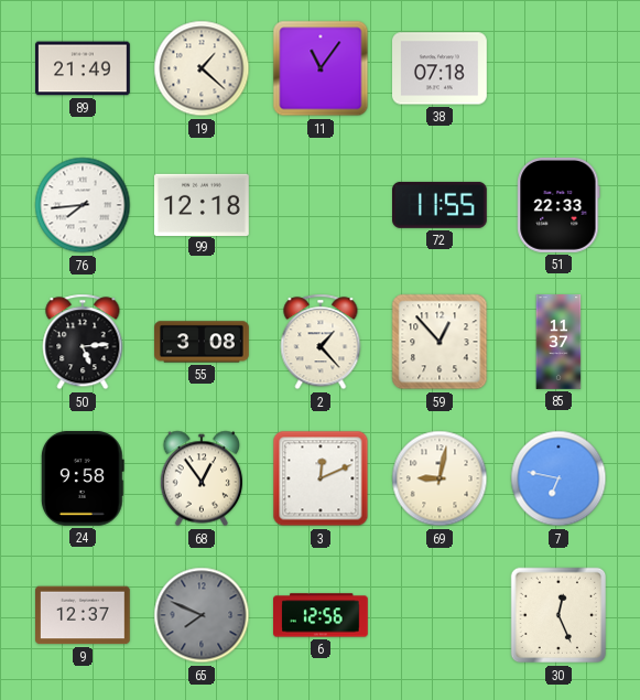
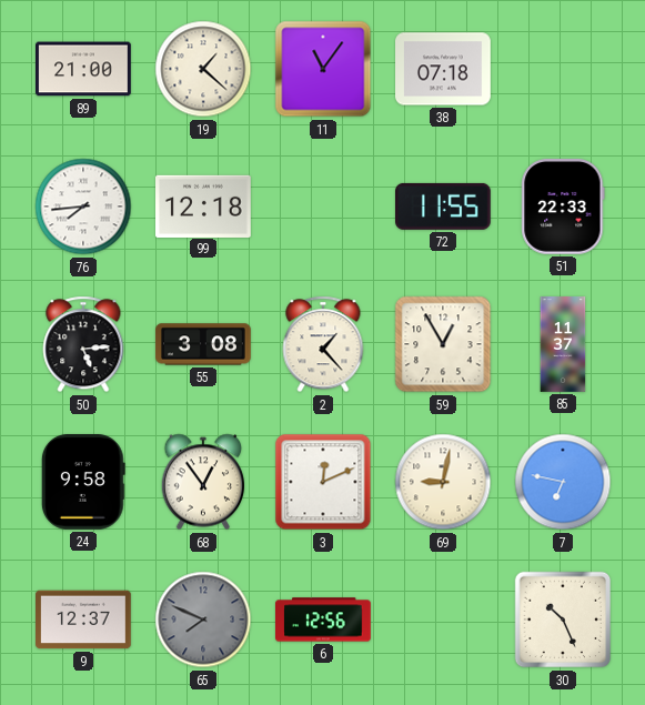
89: 21:49 -> 21:00 (84, 69)
59: 12:53 -> 12:55 (443, 344)
30: 12:26 -> 10:26 (563, 620)
